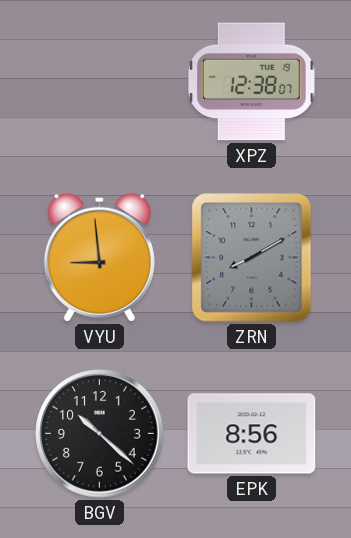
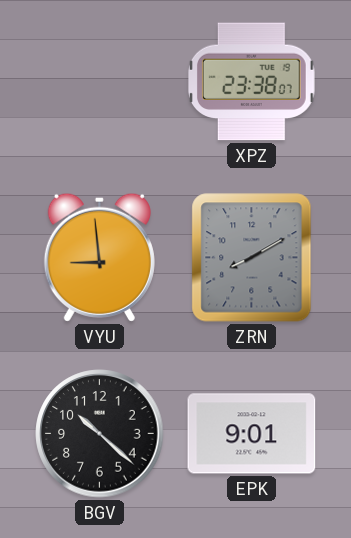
XPZ: 12:38 -> 23:38 (251, 82)
EPK: 8:56 -> 9:01 (252, 434)
